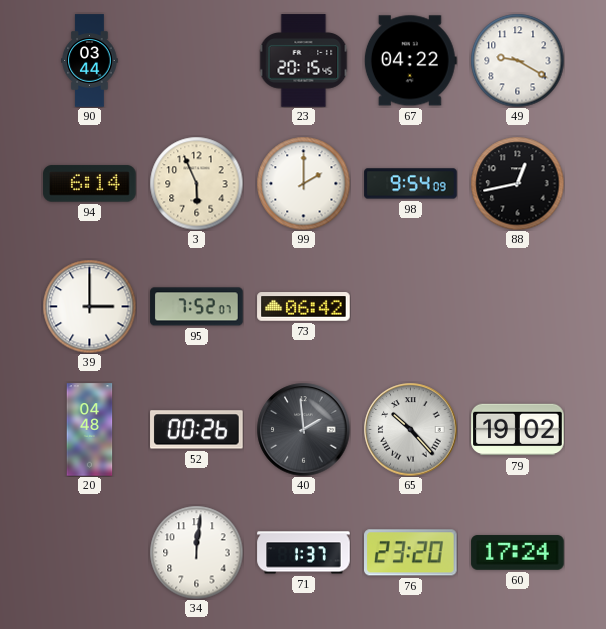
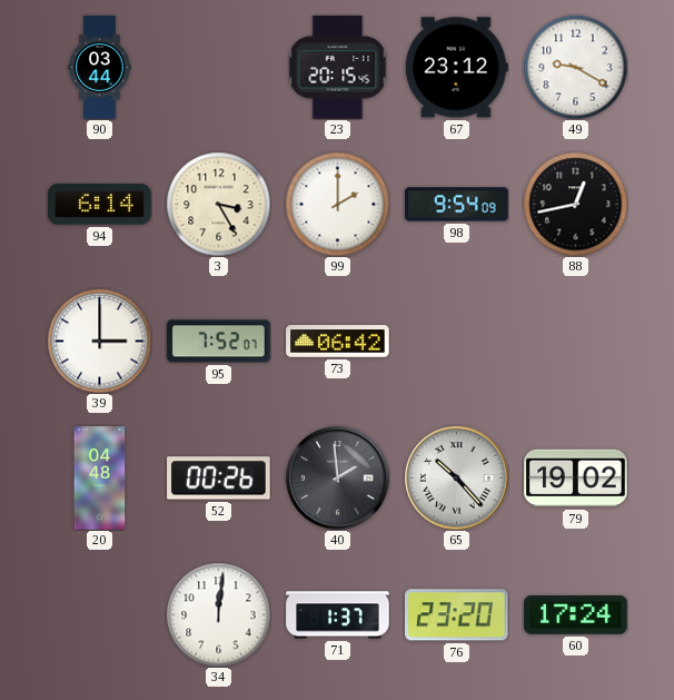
67: 04:22 -> 23:12 (456, 68)
3: 5:56 -> 3:25 (218, 204)
